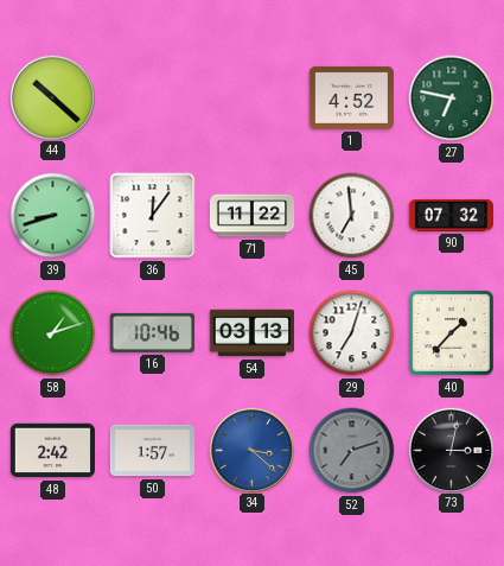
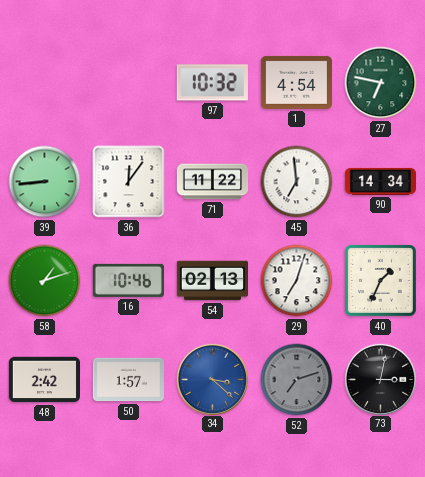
44: 10:22 -> none (52, 97)
97: none -> 10:32 (212, 83)
1: 4:52 -> 4:54 (296, 82)
39: 8:42 -> 8:44 (45, 182)
90: 07:32 -> 14:34 (381, 181)
54: 03:13 -> 02:13 (212, 281)
40: 1:37 -> 1:34 (380, 280)
